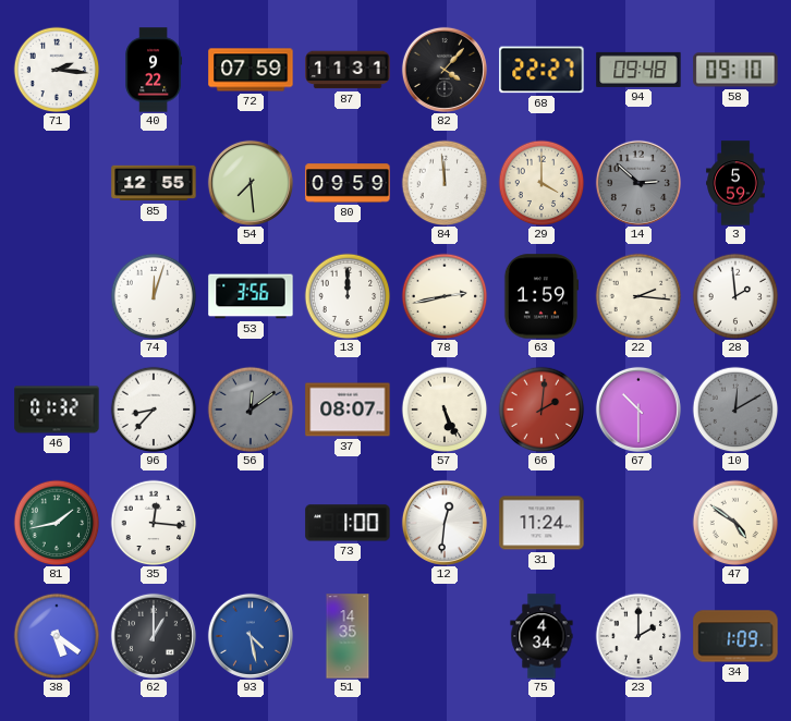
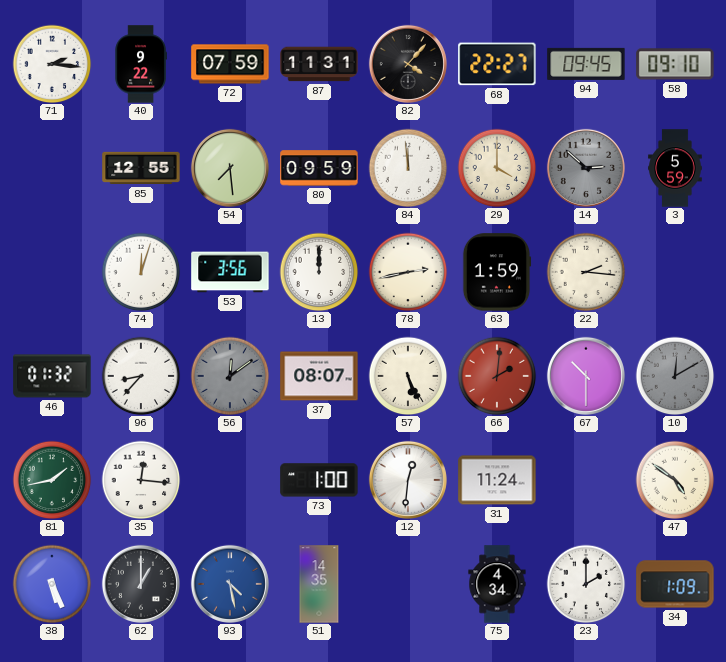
94: 09:48 -> 09:45 (586, 64)
28: 1:59 -> none (735, 296)
38: 5:21 -> 5:26 (52, 584)
